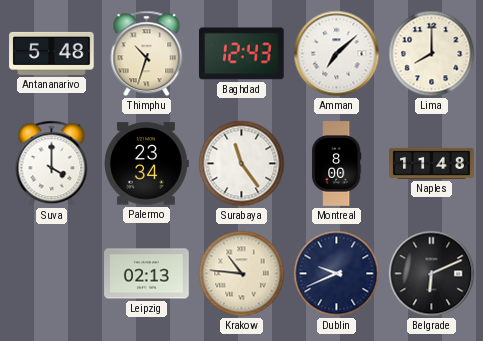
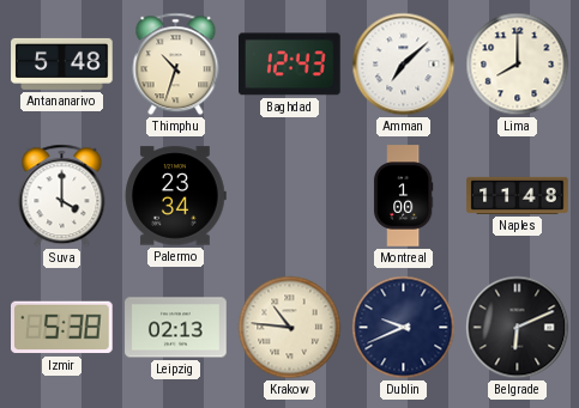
Surabaya: 11:24 -> none (242, 164)
Montreal: 8:00 -> 1:00 (403, 196)
Izmir: none -> 5:38 (62, 328)
